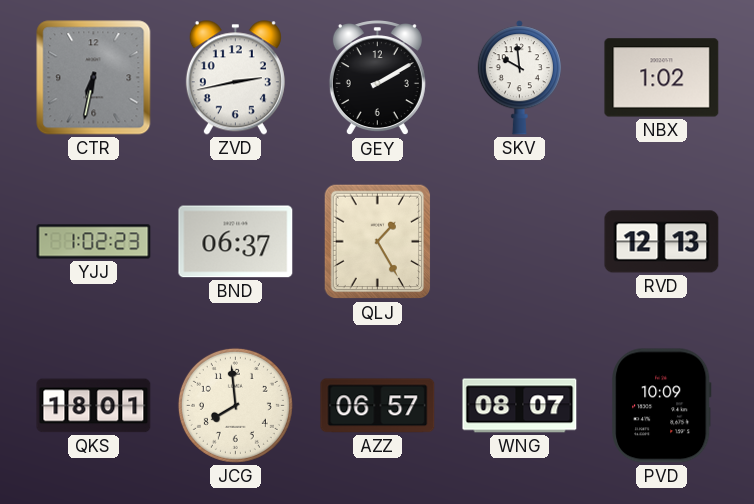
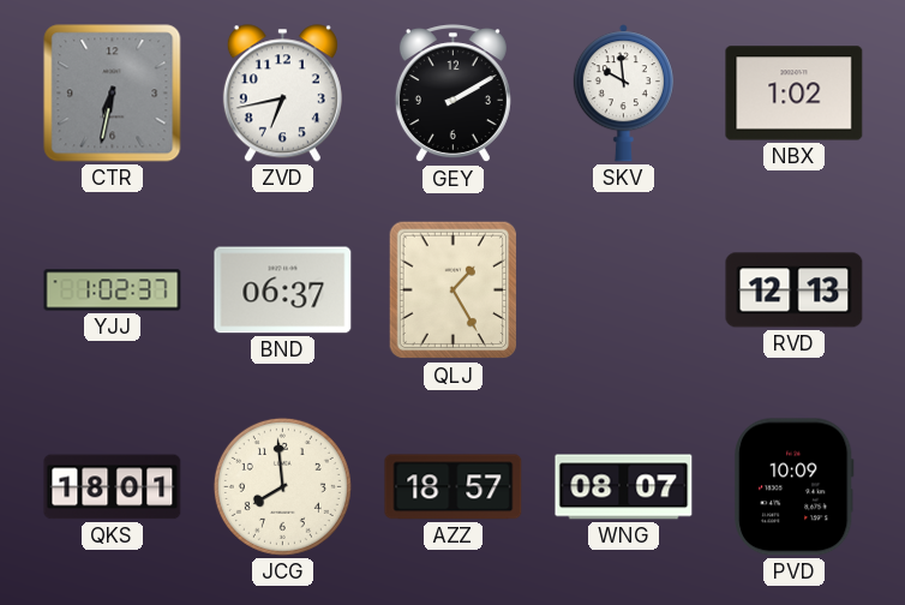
ZVD: 2:43 -> 6:43 (282, 94)
YJJ: 1:02:23 -> 1:02:37 (113, 290)
AZZ: 06:57 -> 18:57 (454, 487)
